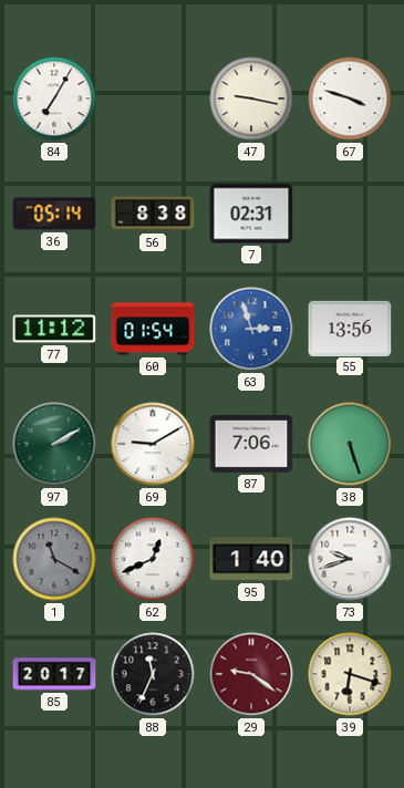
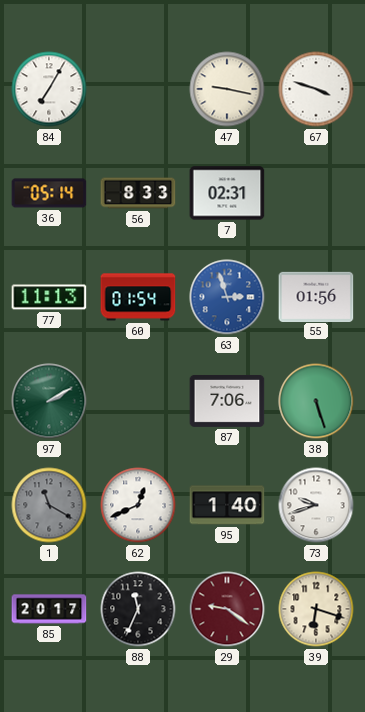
56: 8:38 -> 8:33 (138, 193)
77: 11:12 -> 11:13 (49, 297)
55: 13:56 -> 01:56 (316, 296)
69: 9:10 -> none (153, 444)
